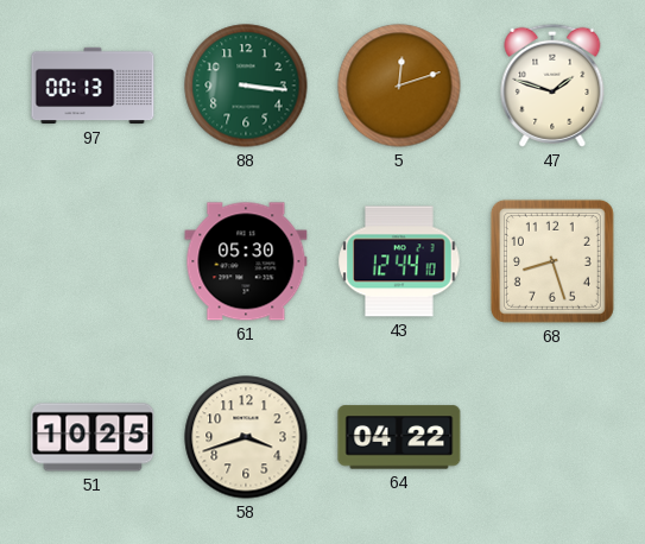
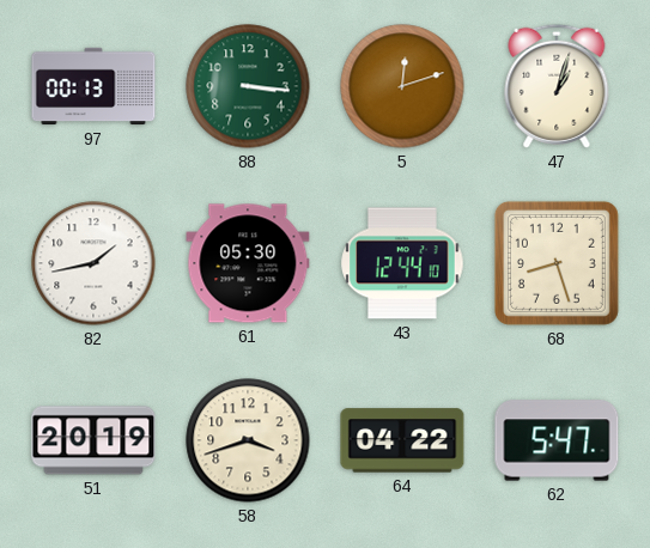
47: 1:48 -> 1:03 (557, 86)
82: none -> 1:43 (93, 263)
51: 10:25 -> 20:19 (93, 440)
62: none -> 5:47 (557, 440)
